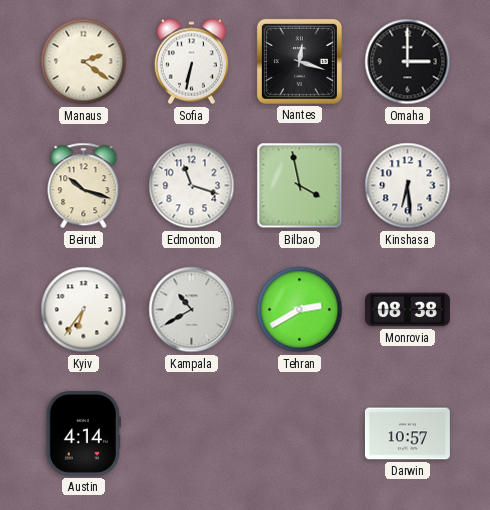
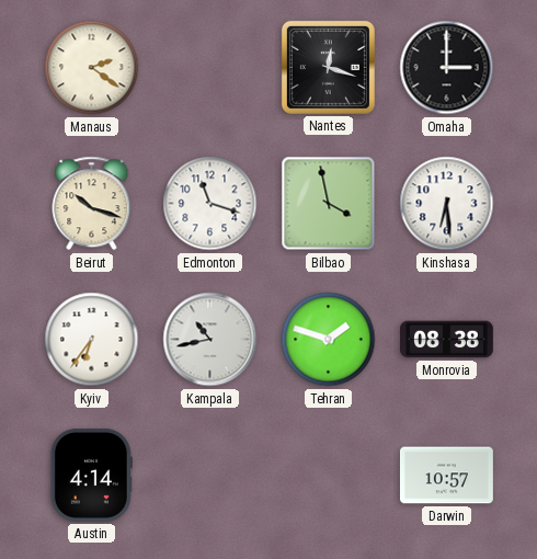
Sofia: 6:32 -> none (191, 62)
Kampala: 10:40 -> 10:43 (210, 340)
Tehran: 2:40 -> 1:48 (329, 340)
